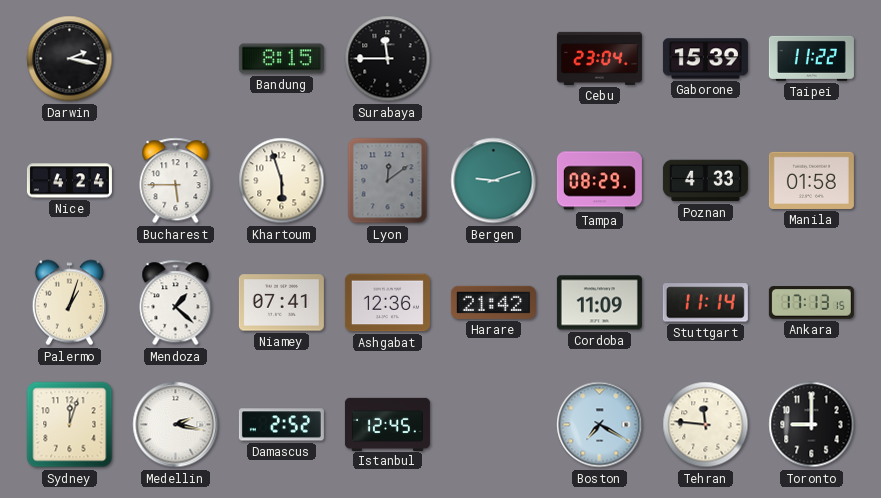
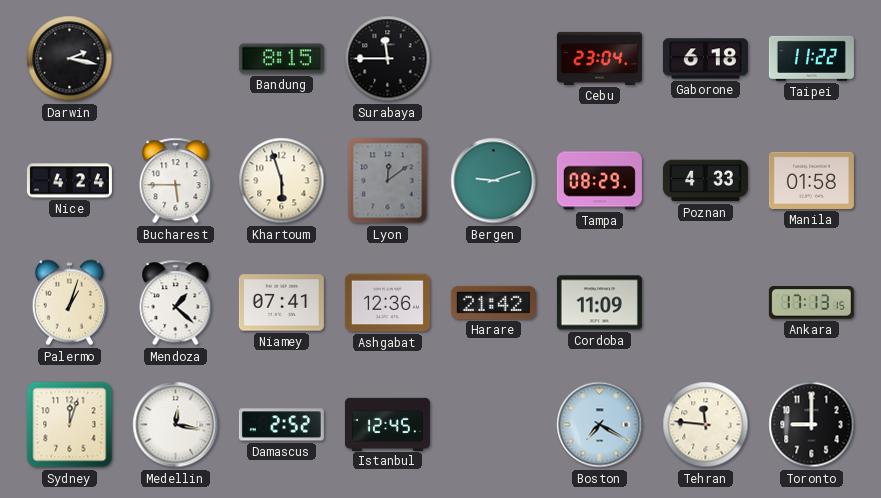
Gaborone: 15:39 -> 6:18 (705, 59)
Stuttgart: 11:14 -> none (705, 303)
Medellin: 2:17 -> 12:17 (176, 425)
